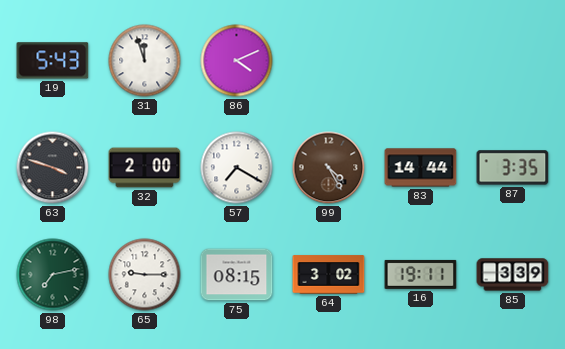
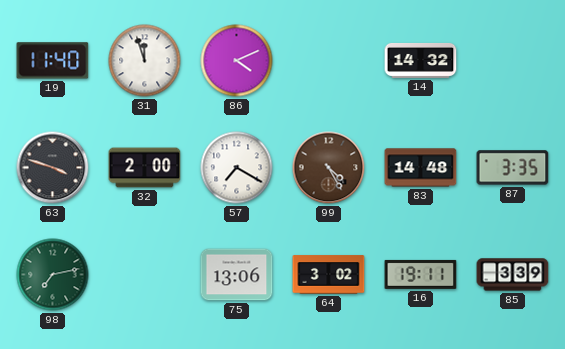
19: 5:43 -> 11:40 (53, 61)
14: none -> 14:32 (421, 60)
83: 14:44 -> 14:48 (421, 168)
65: 9:15 -> none (145, 275)
75: 08:15 -> 13:06 (237, 275)
